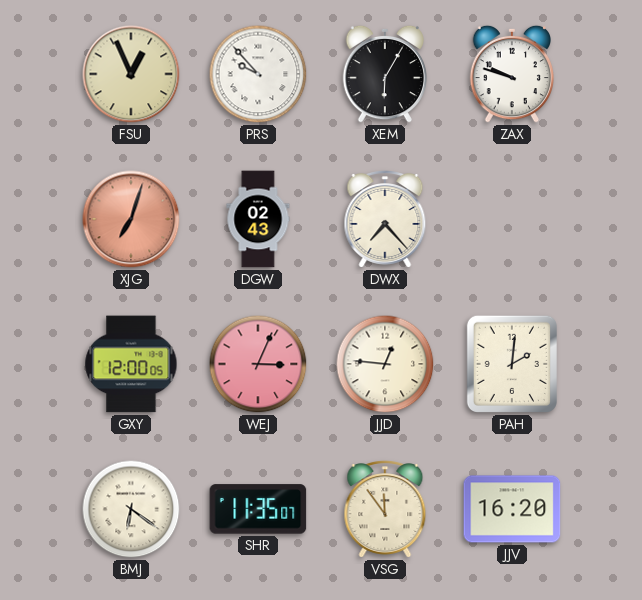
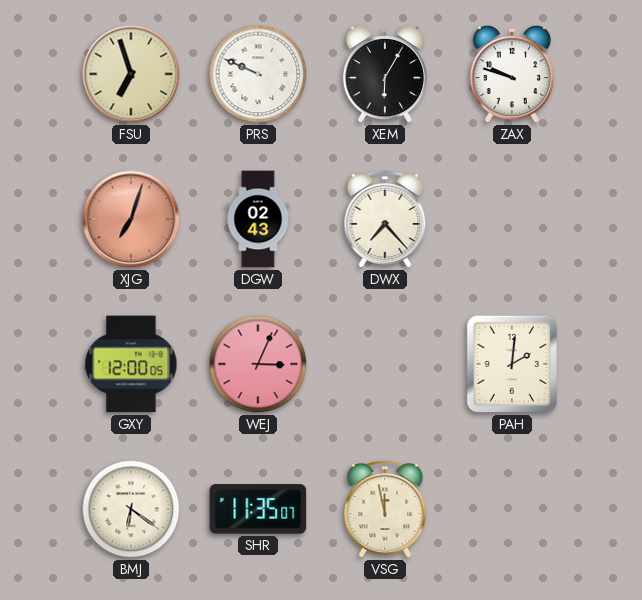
FSU: 12:56 -> 6:57 (131, 74)
PRS: 9:53 -> 9:49 (258, 74)
JJD: 12:46 -> none (385, 364)
VSG: 11:54 -> 11:58 (385, 510)
JJV: 16:20 -> none (512, 509)
